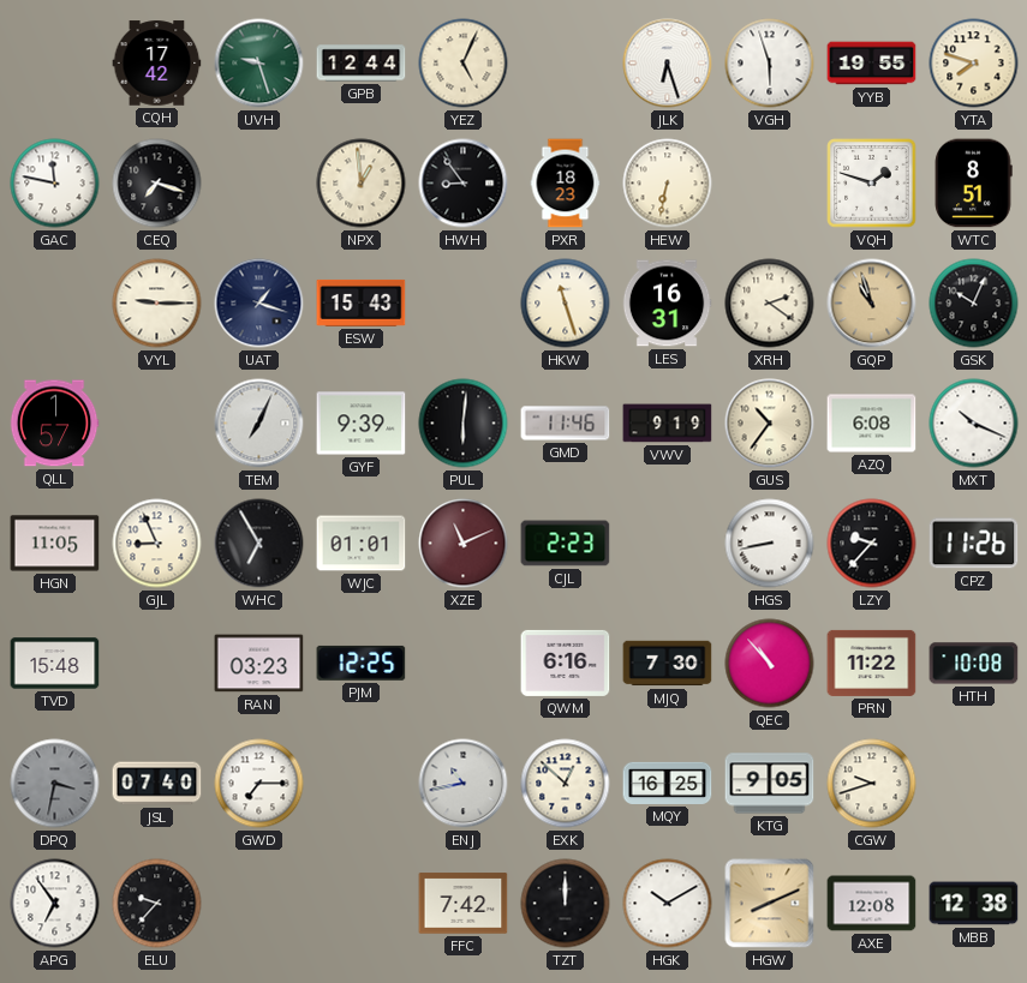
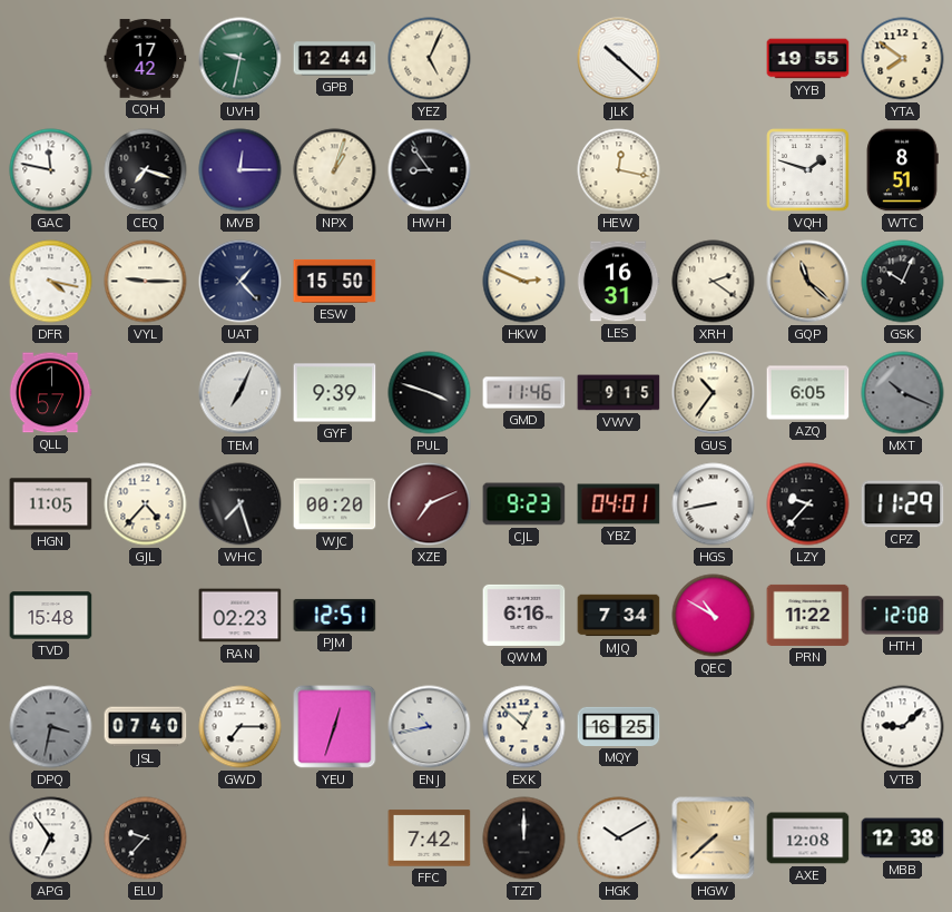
UVH: 9:27 -> 9:32 (241, 59)
JLK: 6:27 -> 10:22 (619, 59)
VGH: 5:57 -> none (770, 64)
YTA: 7:48 -> 7:51 (903, 59)
MVB: none -> 12:15 (241, 170)
NPX: 12:59 -> 1:03 (335, 170)
PXR: 18:23 -> none (566, 184)
HEW: 6:32 -> 12:17 (619, 170)
DFR: none -> 4:17 (51, 282)
UAT: 1:18 -> 1:23 (241, 282)
ESW: 15:43 -> 15:50 (335, 281)
HKW: 11:27 -> 2:49 (524, 282)
GQP: 10:57 -> 11:22 (808, 282)
PUL: 6:01 -> 3:48 (430, 393)
VWV: 9:19 -> 9:15 (619, 393)
AZQ: 6:08 -> 6:05 (808, 393)
MXT dial: white -> grey (903, 393)
GJL: 8:56 -> 4:37 (146, 504)
WHC: 6:55 -> 7:27 (241, 504)
WJC: 01:01 -> 00:20 (335, 504)
XZE: 11:11 -> 7:11 (430, 504)
CJL: 2:23 -> 9:23 (524, 504)
YBZ: none -> 04:01 (619, 504)
CPZ: 11:26 -> 11:29 (903, 504)
RAN: 03:23 -> 02:23 (241, 616)
PJM: 12:25 -> 12:51 (335, 615)
MJQ: 7:30 -> 7:34 (619, 616)
QEC: 10:53 -> 10:50 (714, 616)
HTH: 10:08 -> 12:08 (903, 616)
YEU: none -> 12:33 (335, 727)
KTG: 9:05 -> none (770, 784)
CGW: 9:42 -> none (872, 784)
VTB: none -> 9:08 (903, 727)
HGW: 8:11 -> 7:38 (714, 839)
